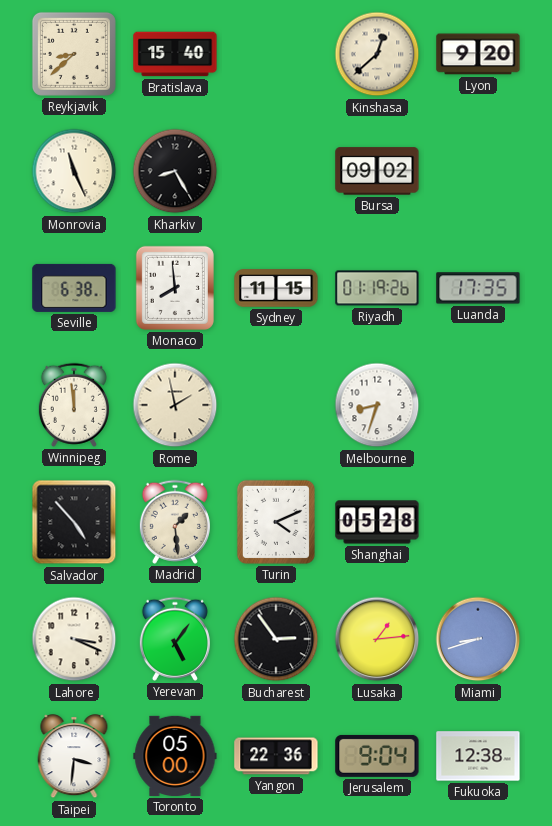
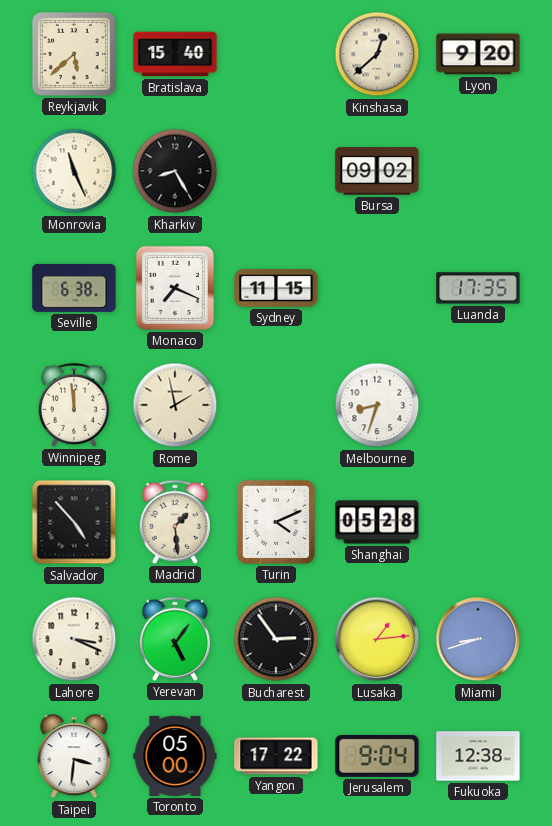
Reykjavik: 8:38 -> 5:38 (74, 54)
Monaco: 7:59 -> 7:19 (175, 288)
Riyadh: 01:19 -> none (377, 288)
Yangon: 22:36 -> 17:22 (276, 756)
